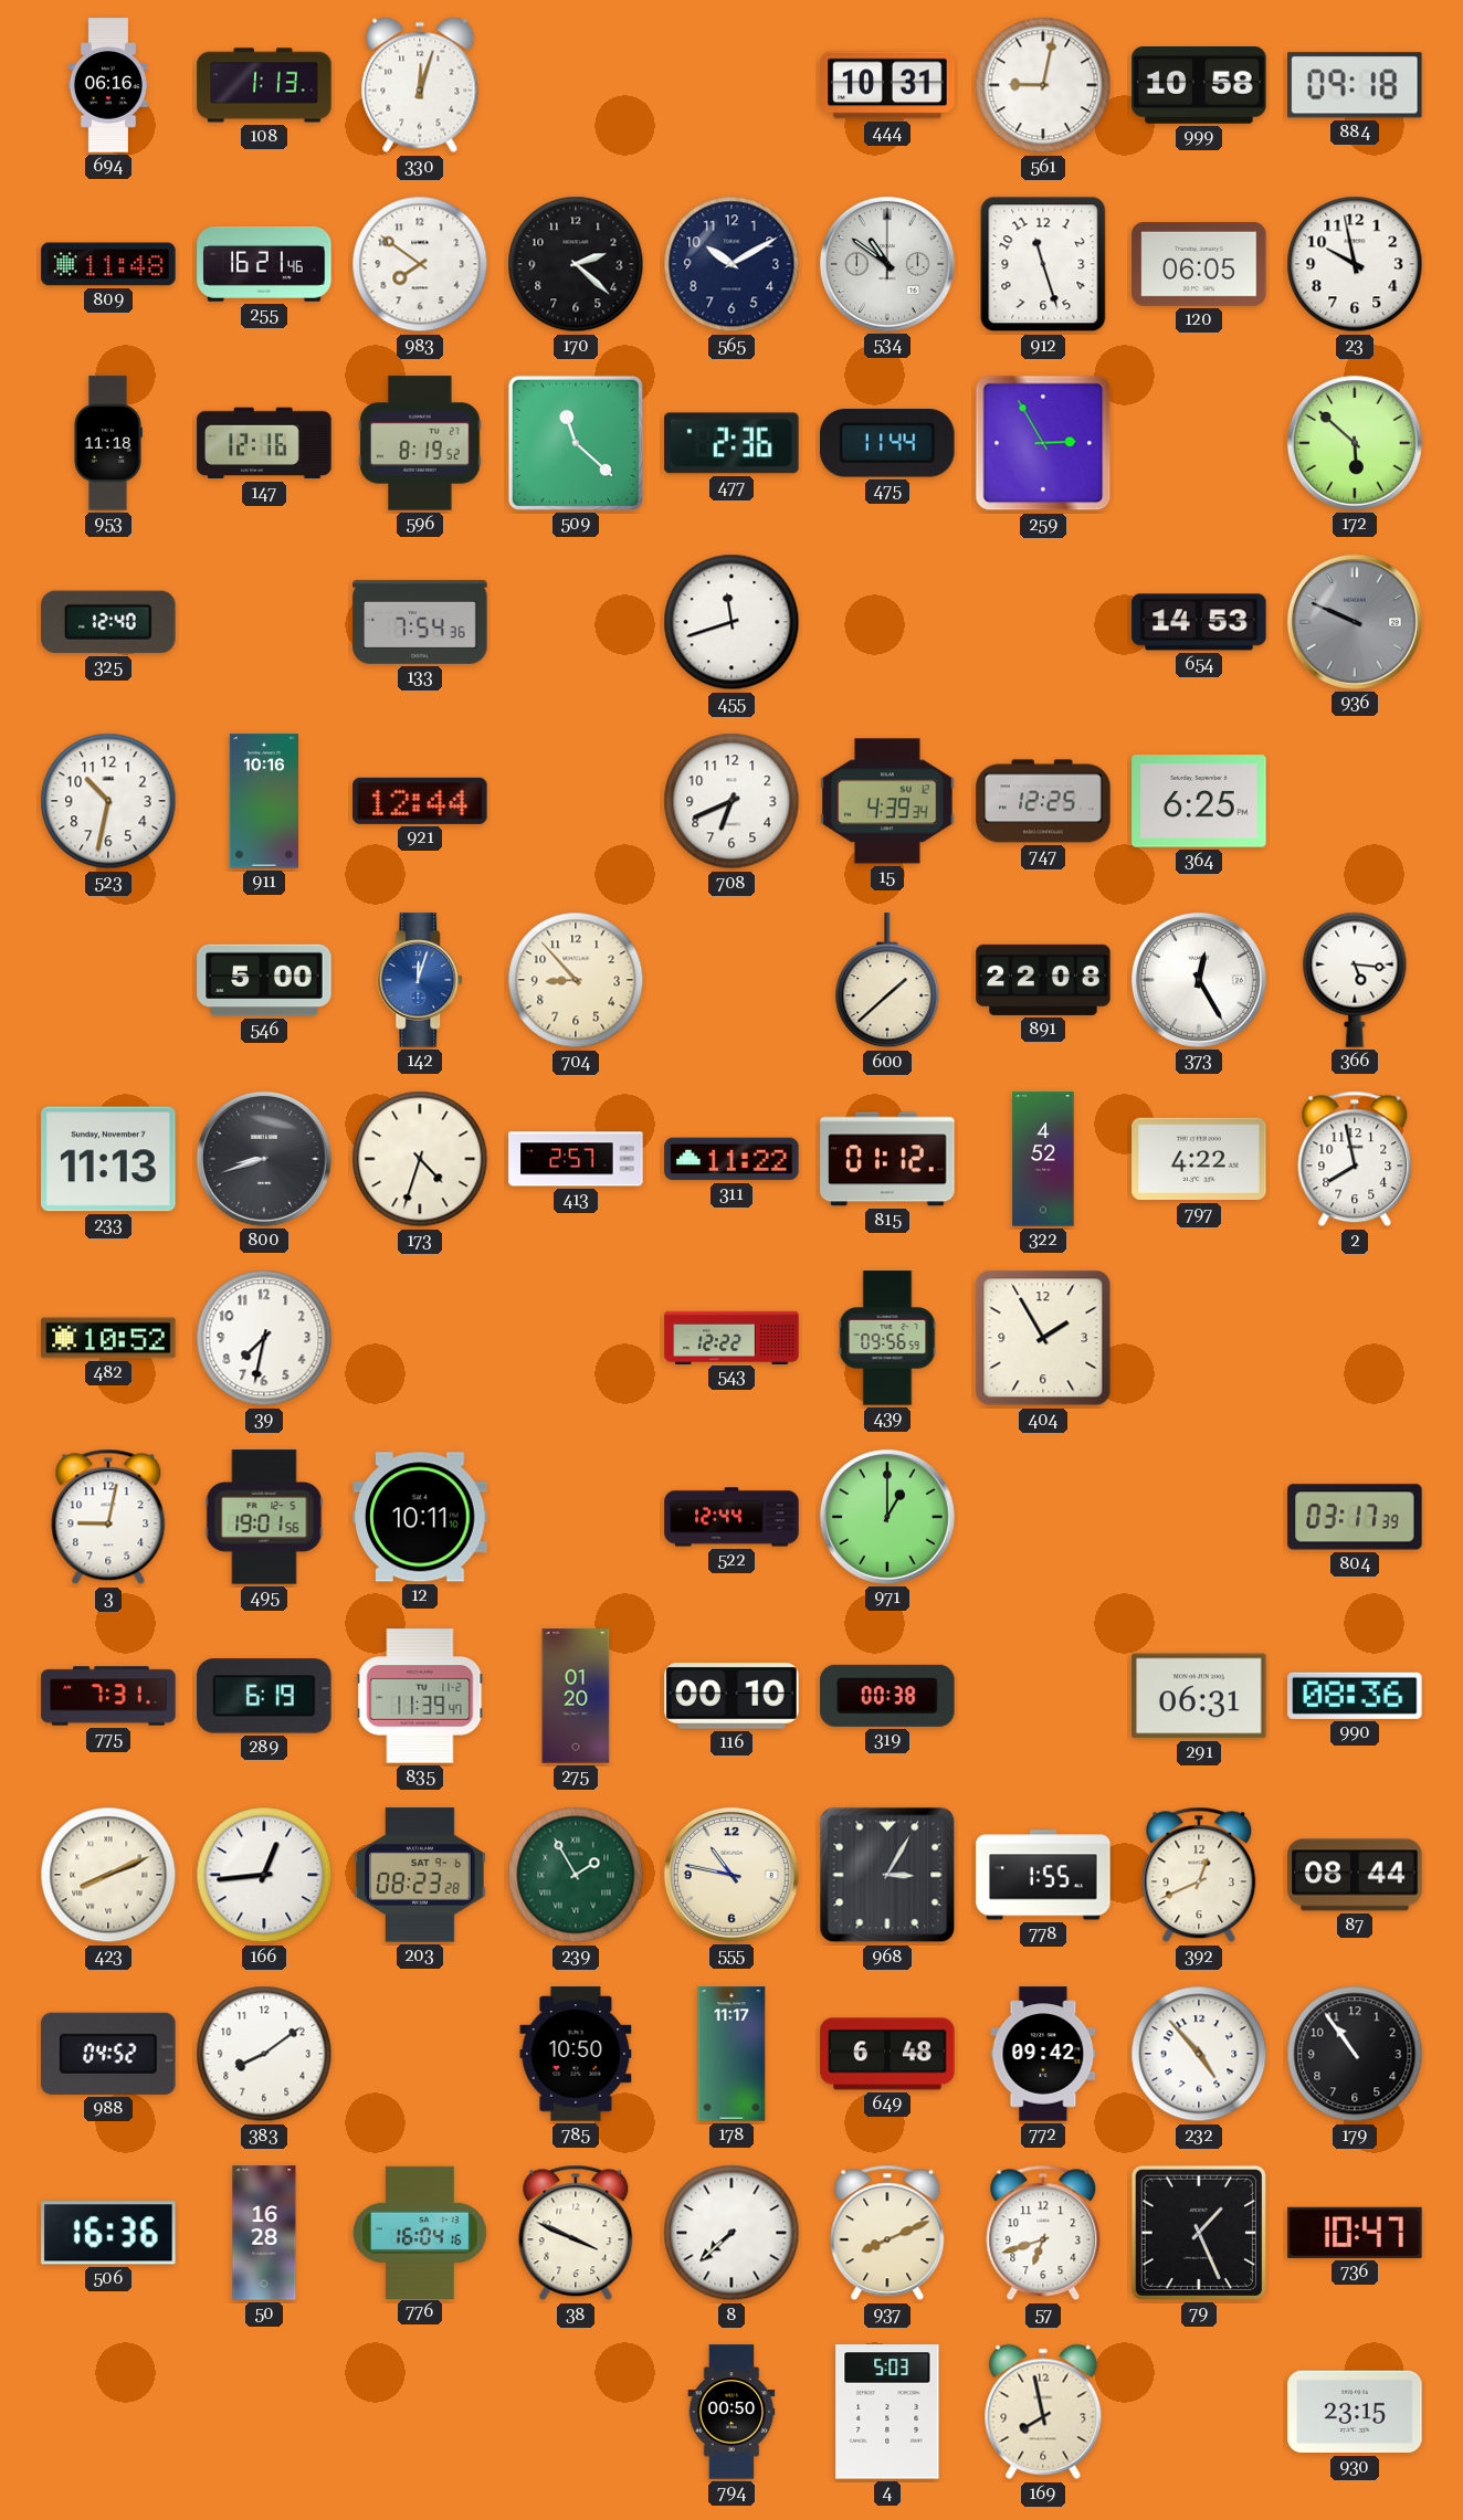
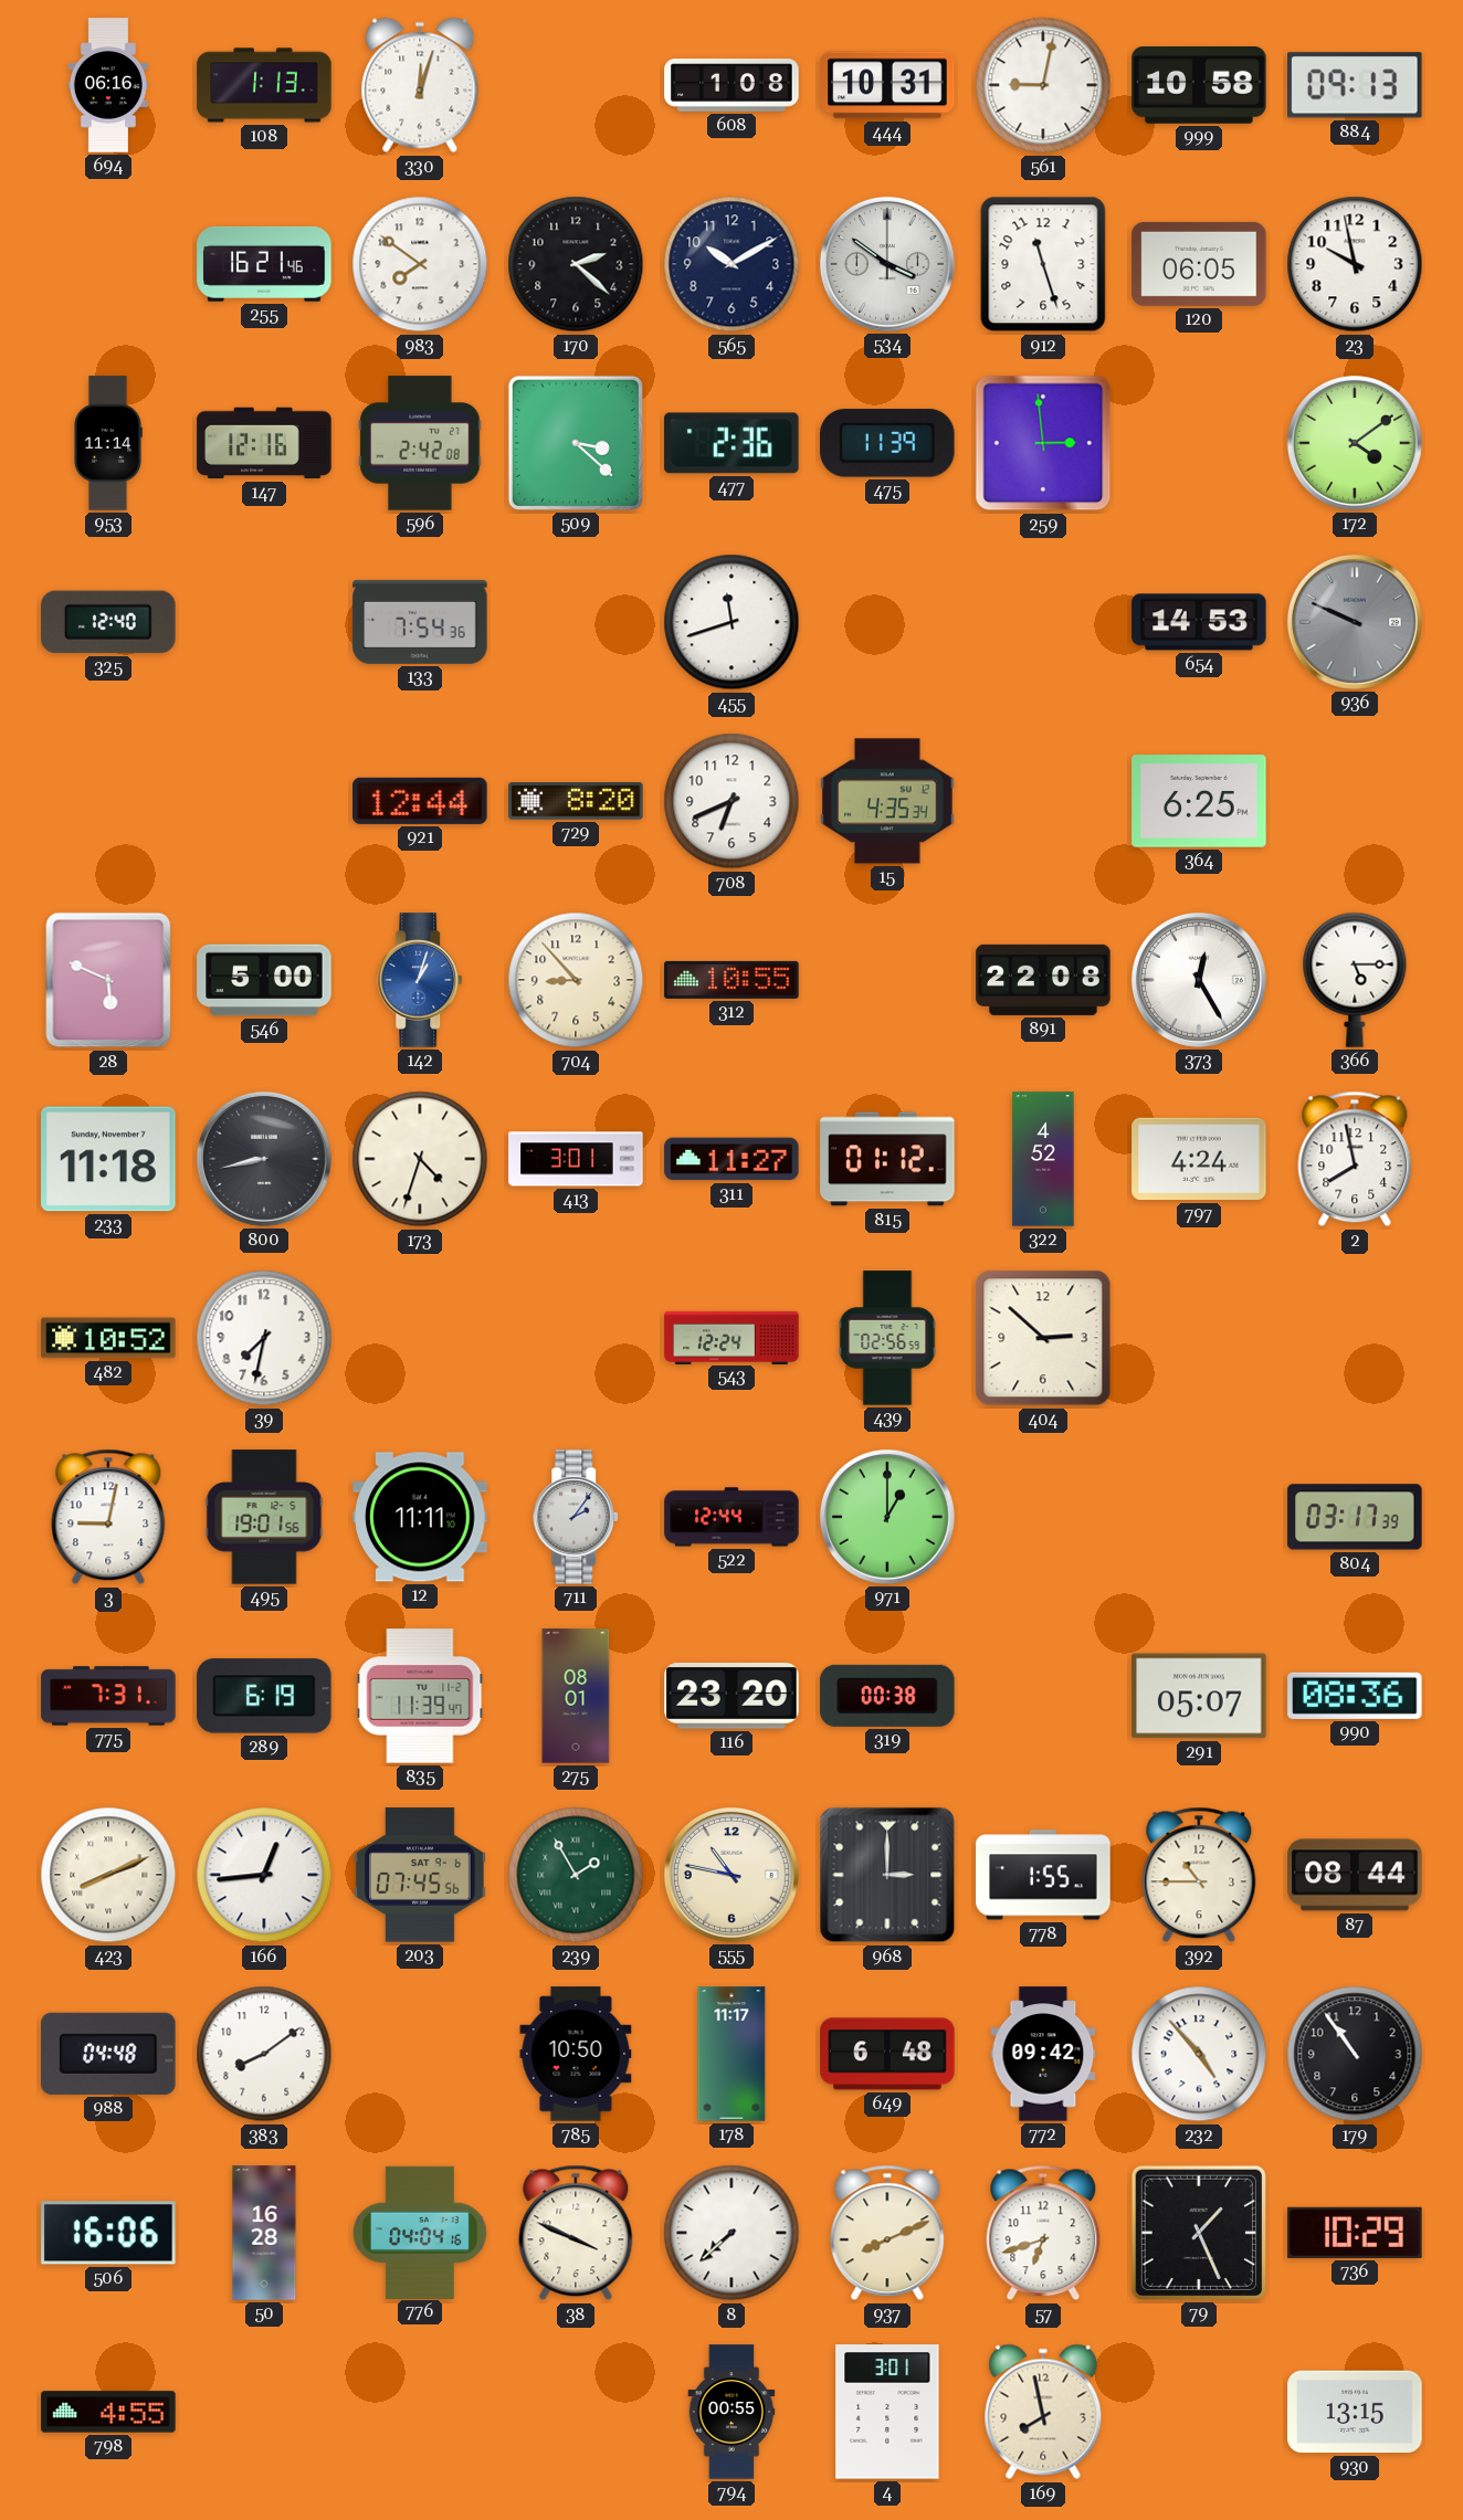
608: none -> 1:08 (732, 85)
884: 09:18 -> 09:13 (1356, 85)
809: 11:48 -> none (108, 264)
534: 10:51 -> 3:51 (887, 264)
953: 11:18 -> 11:14 (108, 443)
596: 8:19 -> 2:42 (420, 443)
509: 11:22 -> 3:22 (576, 443)
475: 11:44 -> 11:39 (887, 443)
259: 2:55 -> 2:59 (1043, 443)
172: 5:52 -> 4:09 (1355, 443)
523: 10:32 -> none (108, 801)
911: 10:16 -> none (263, 801)
729: none -> 8:20 (576, 801)
15: 4:39 -> 4:35 (887, 801)
747: 12:25 -> none (1043, 801)
28: none -> 5:49 (108, 980)
142: 12:03 -> 1:03 (421, 980)
312: none -> 10:55 (732, 980)
600: 1:38 -> none (887, 981)
366: 5:16 -> 5:15 (1355, 980)
233: 11:13 -> 11:18 (108, 1159)
800: 8:42 -> 8:43 (264, 1159)
413: 2:57 -> 3:01 (576, 1159)
311: 11:22 -> 11:27 (732, 1159)
797: 4:22 -> 4:24 (1199, 1159)
543: 12:22 -> 12:24 (732, 1337)
439: 09:56 -> 02:56 (887, 1338)
404: 1:55 -> 2:52 (1043, 1338)
12: 10:11 -> 11:11 (420, 1517)
711: none -> 2:06 (577, 1517)
275: 01:20 -> 08:01 (576, 1696)
116: 00:10 -> 23:20 (732, 1696)
291: 06:31 -> 05:07 (1199, 1696)
203: 08:23 -> 07:45 (420, 1875)
968: 3:05 -> 3:00 (887, 1875)
392: 12:41 -> 10:45 (1199, 1875)
988: 04:52 -> 04:48 (108, 2054)
506: 16:36 -> 16:06 (108, 2233)
776: 16:04 -> 04:04 (420, 2232)
736: 10:47 -> 10:29 (1355, 2233)
798: none -> 4:55 (108, 2412)
794: 00:50 -> 00:55 (732, 2412)
4: 5:03 -> 3:01 (887, 2412)
930: 23:15 -> 13:15 (1355, 2412)
